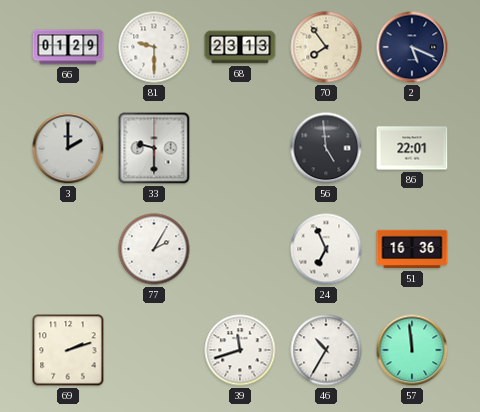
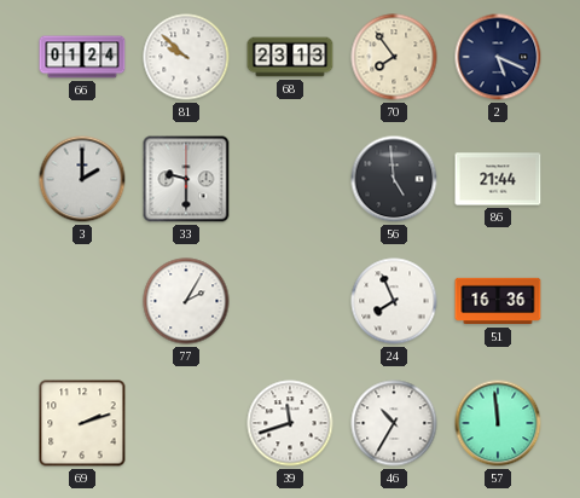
66: 01:29 -> 01:24 (82, 57)
81: 9:30 -> 9:52 (186, 57)
86: 22:01 -> 21:44 (498, 179)
24: 6:56 -> 7:56 (394, 301)
